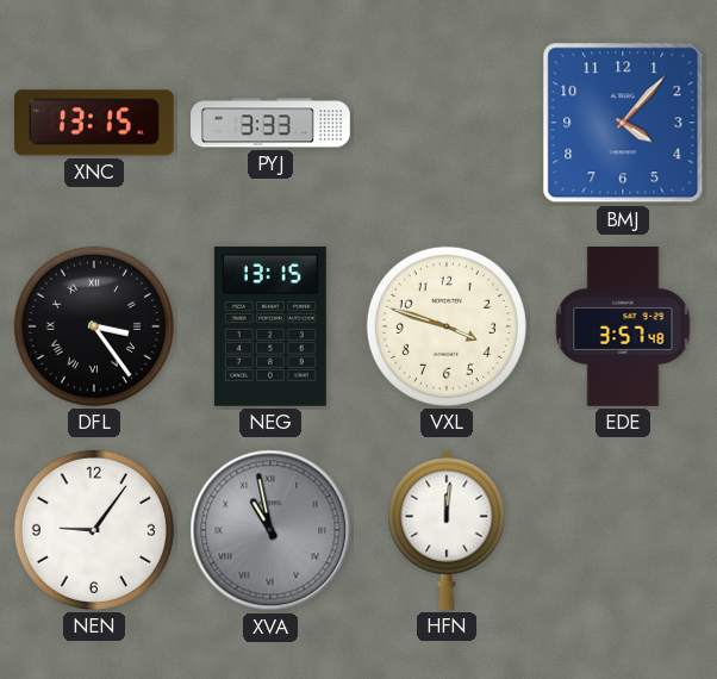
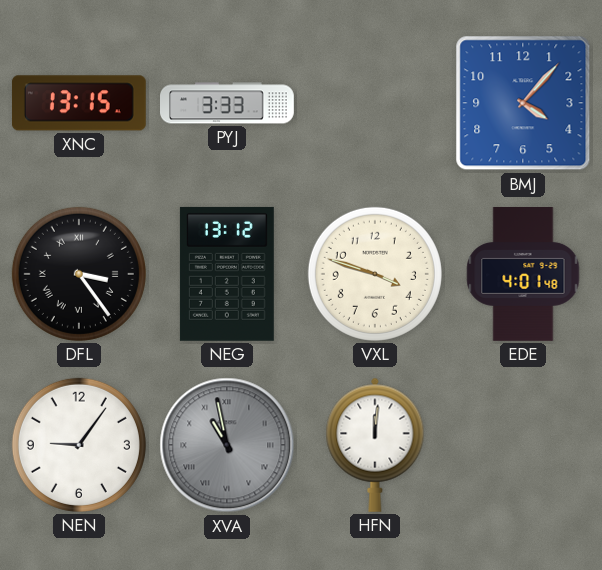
NEG: 13:15 -> 13:12 (227, 274)
EDE: 3:57 -> 4:01 (523, 275)
